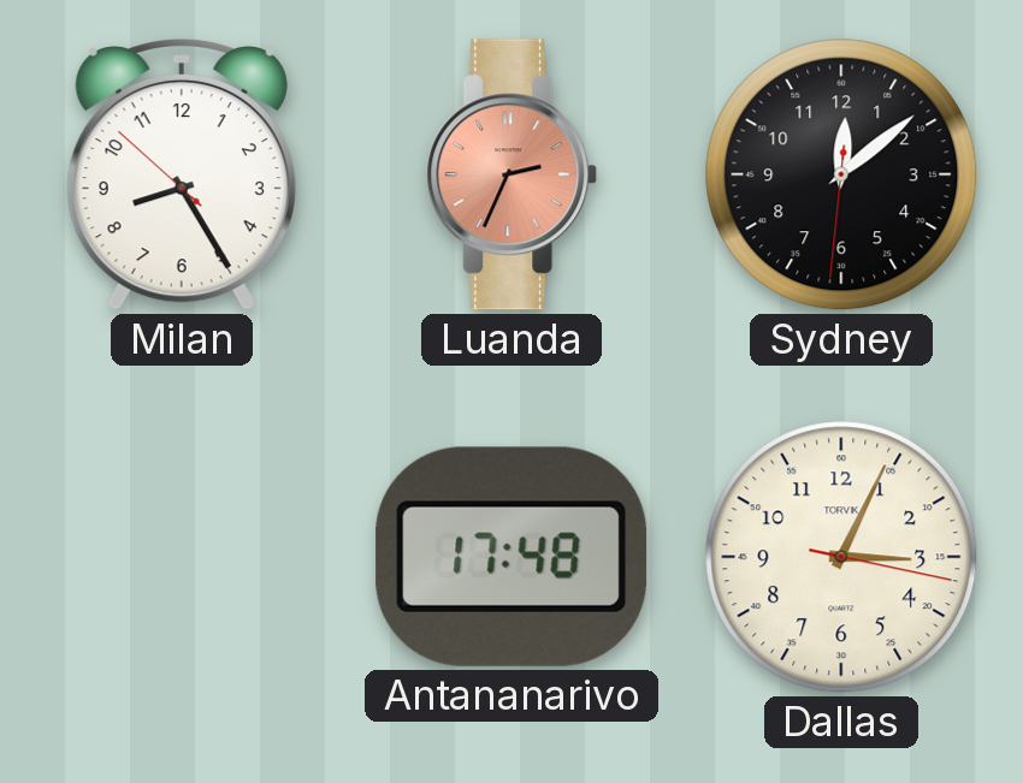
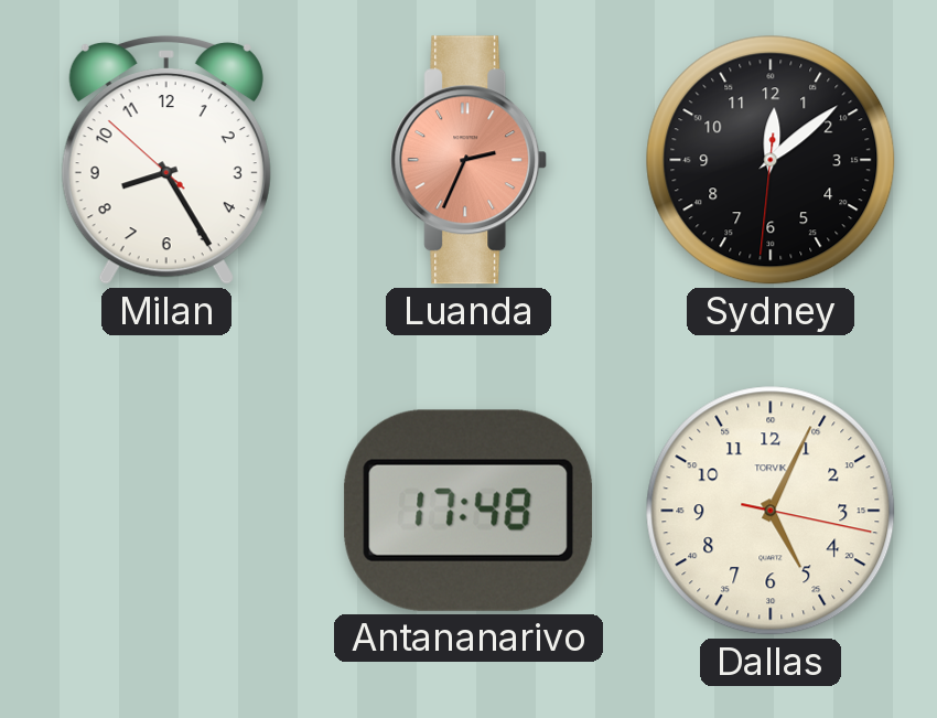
Dallas: 3:04 -> 5:04 (771, 511)
